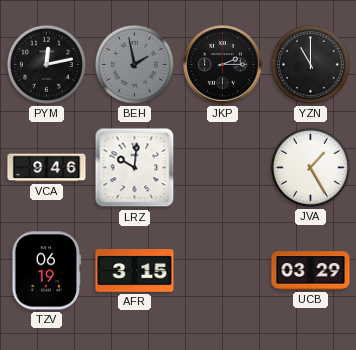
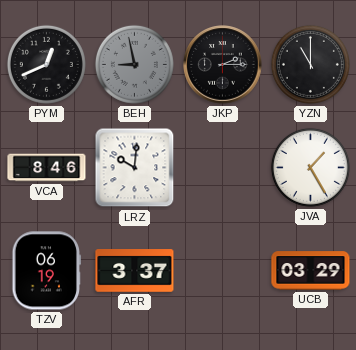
PYM: 12:13 -> 12:41 (46, 64)
BEH: 1:58 -> 8:58 (134, 64)
VCA: 9:46 -> 8:46 (47, 168)
AFR: 3:15 -> 3:37 (135, 271)
